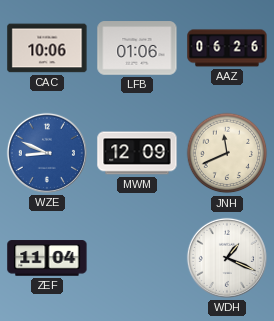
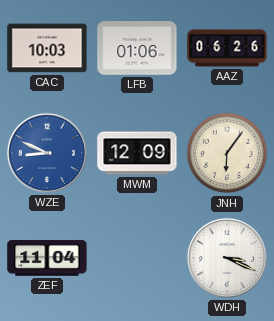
CAC: 10:06 -> 10:03 (47, 48)
JNH: 11:41 -> 6:06 (227, 153)
WDH: 1:19 -> 3:19 (227, 258)
